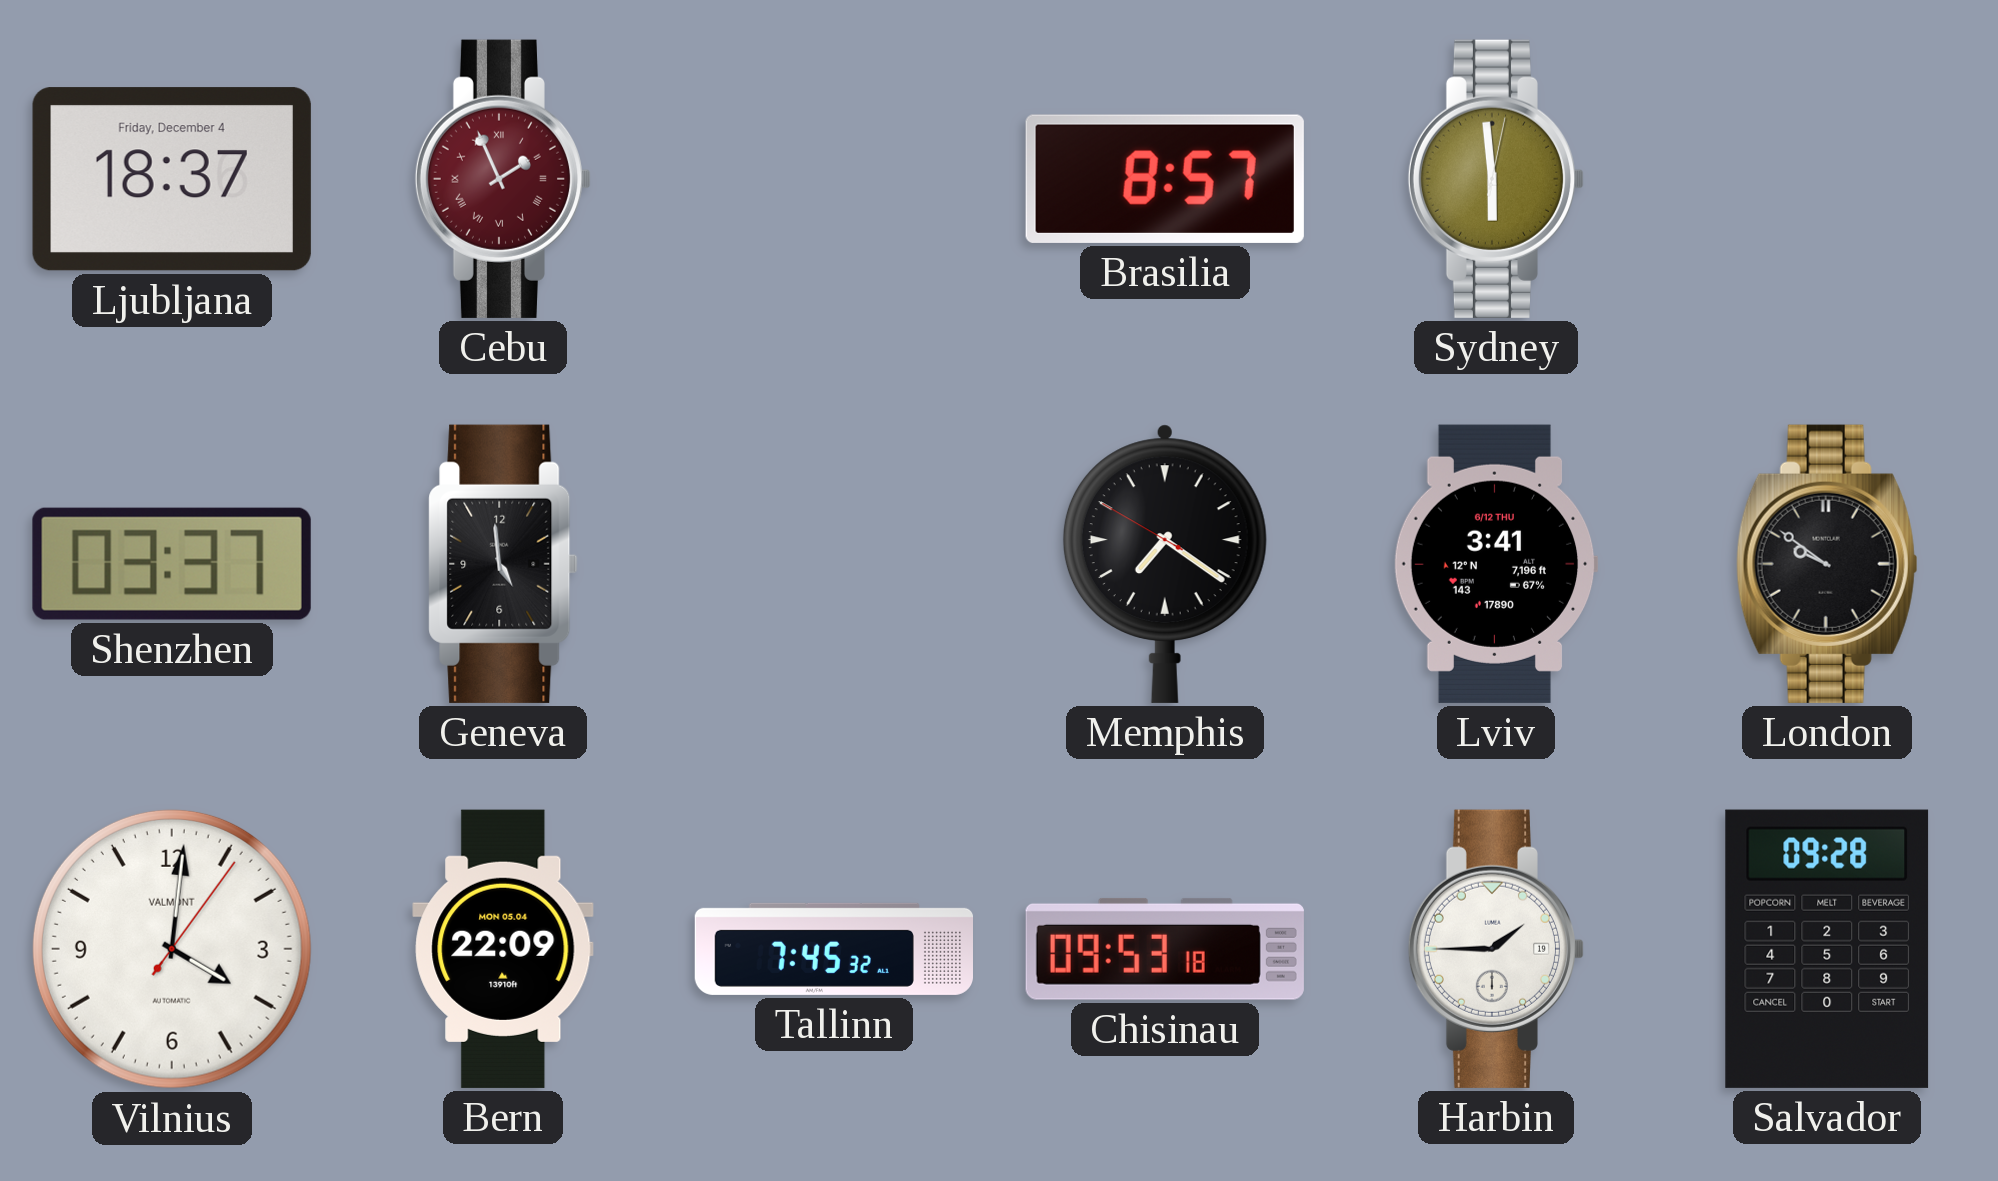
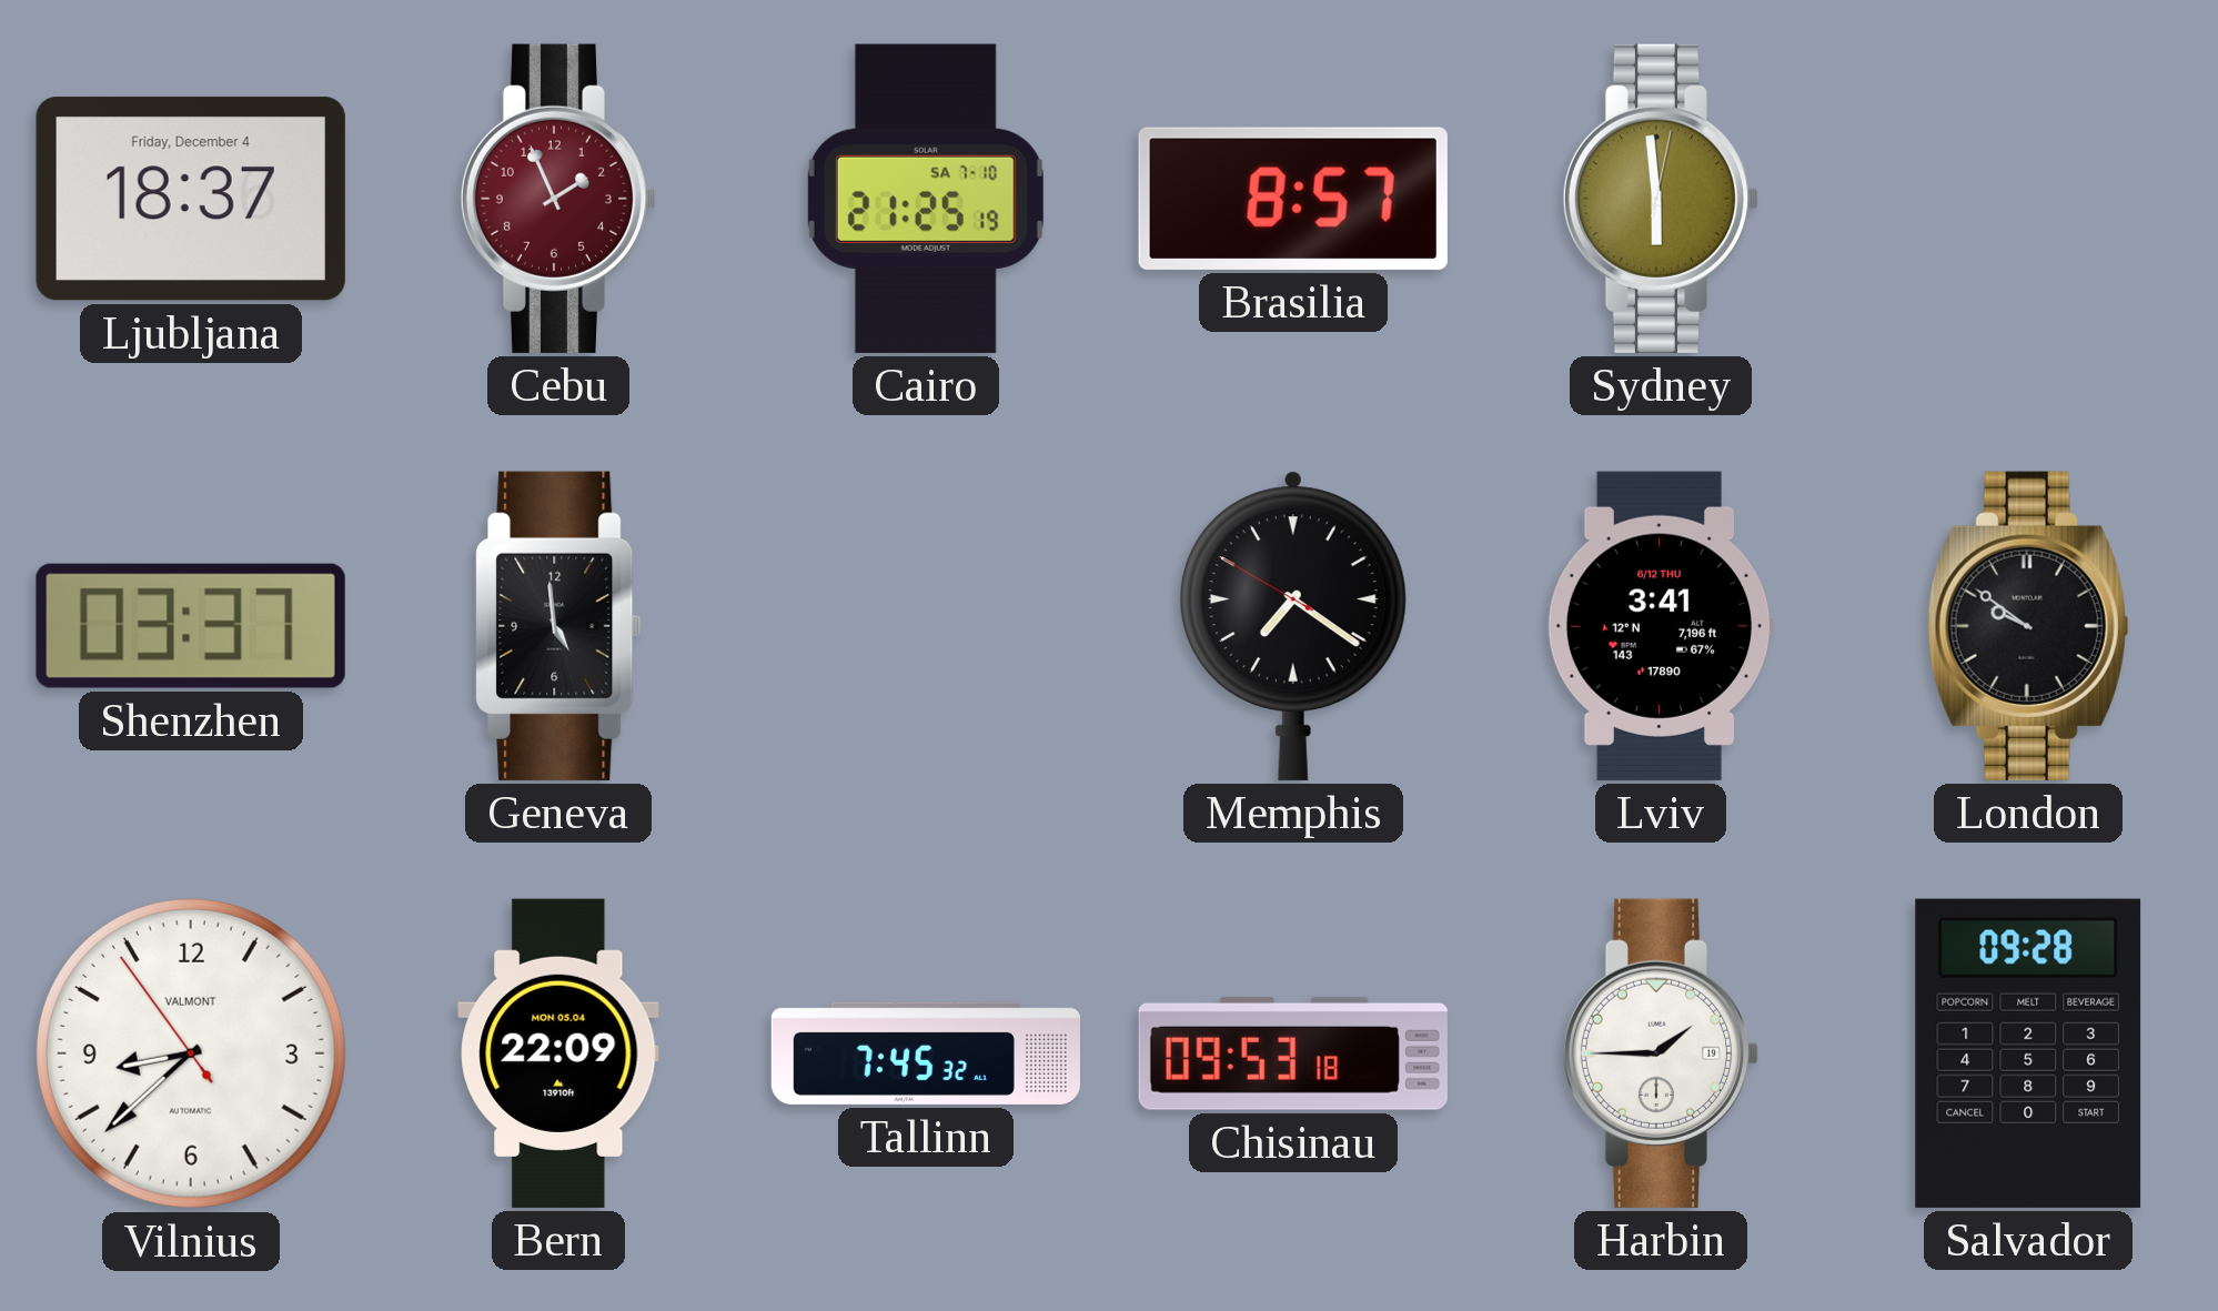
Cebu numerals: Roman -> Arabic (558, 199)
Cairo: none -> 21:25 (926, 199)
Vilnius: 4:01 -> 8:37 (191, 1053)
